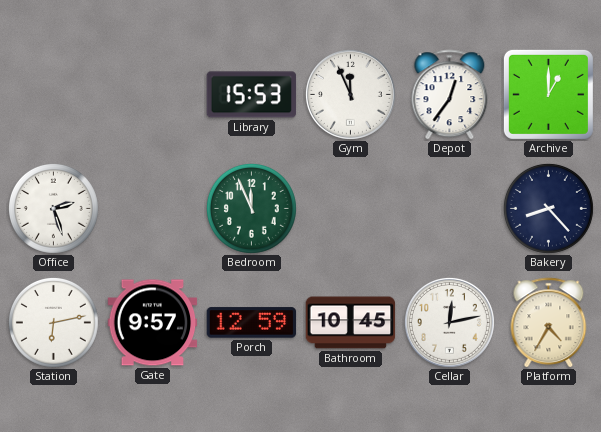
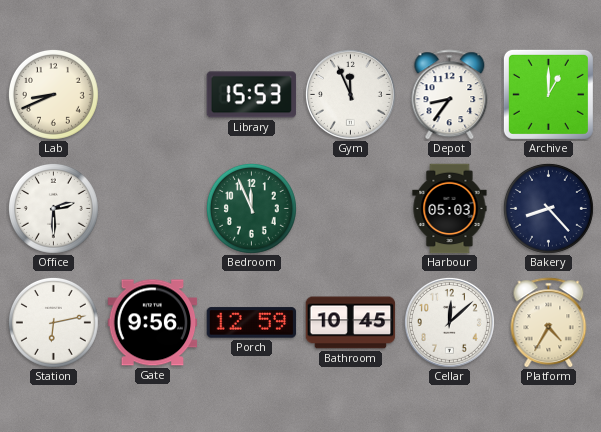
Lab: none -> 8:41 (53, 94)
Depot: 12:36 -> 8:36 (450, 95)
Office: 2:27 -> 2:30 (53, 208)
Harbour: none -> 05:03 (450, 209)
Gate: 9:57 -> 9:56 (153, 323)
Cellar: 12:13 -> 12:08 (449, 322)
